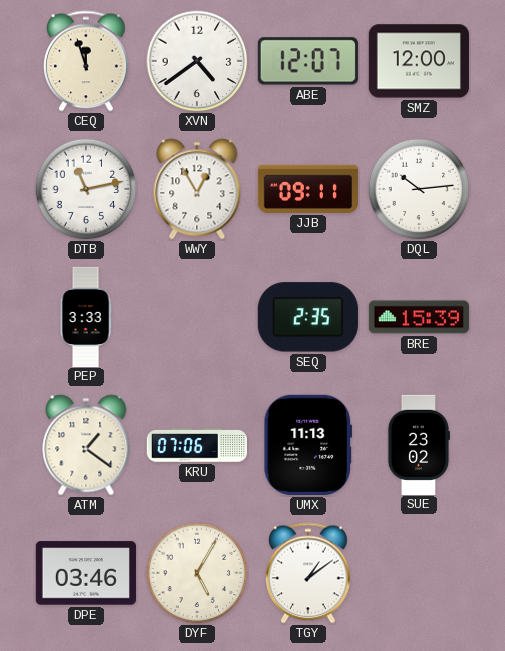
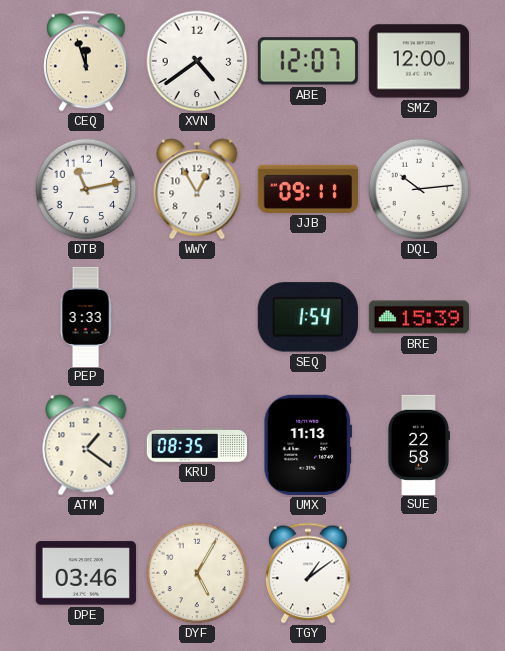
SEQ: 2:35 -> 1:54 (308, 317)
KRU: 07:06 -> 08:35 (196, 445)
SUE: 23:02 -> 22:58 (418, 444)
